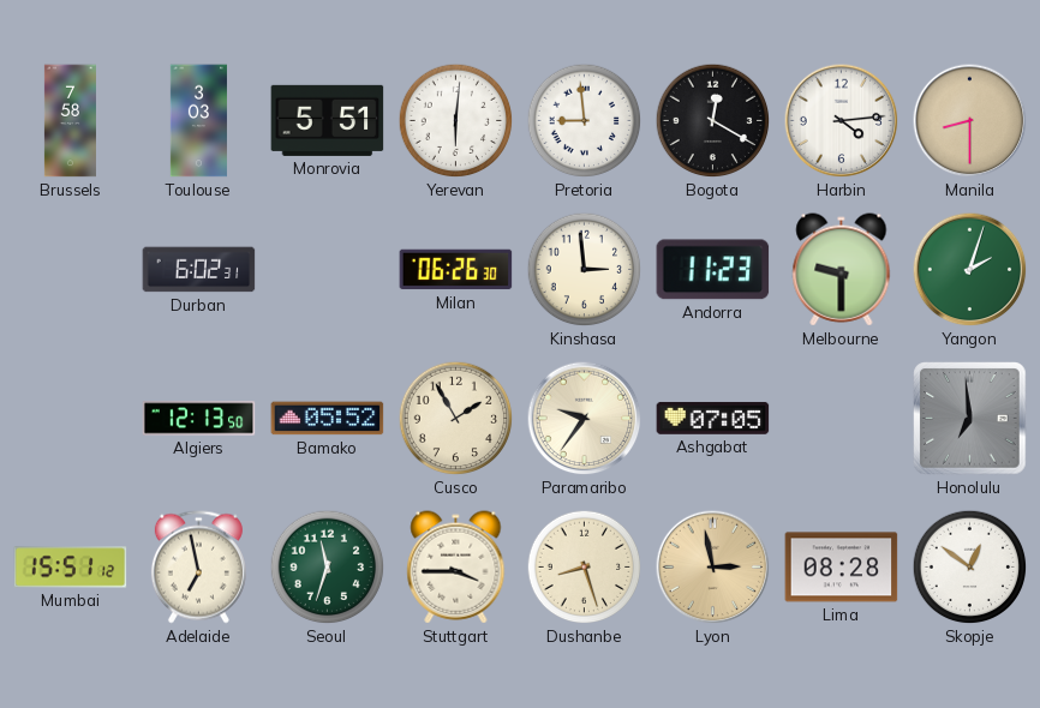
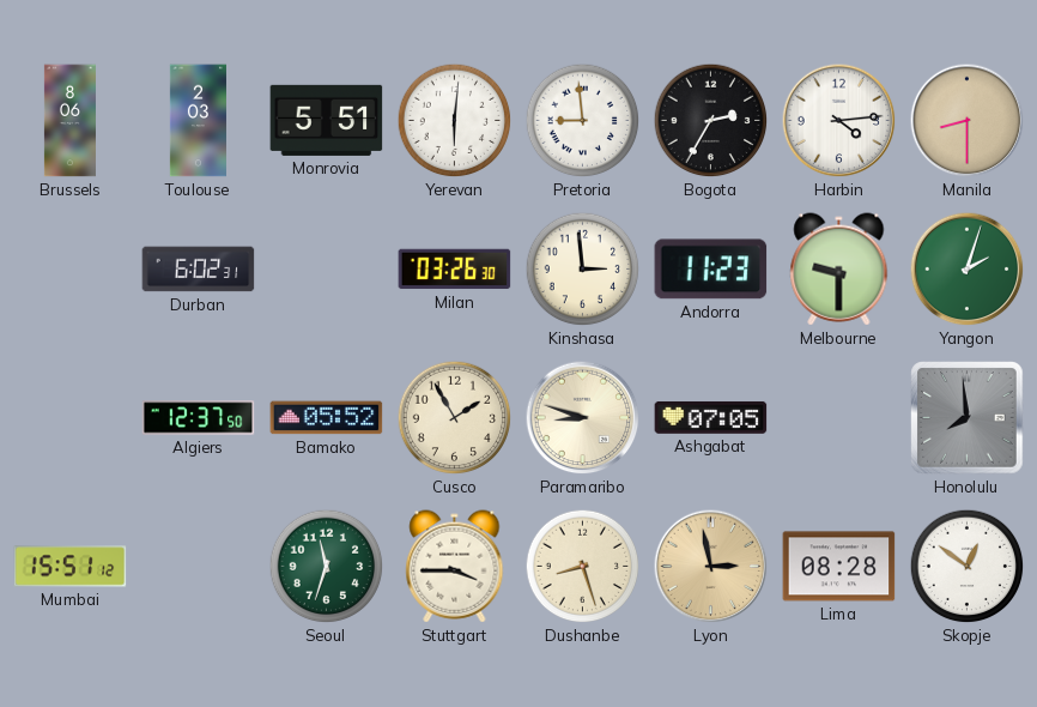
Brussels: 7:58 -> 8:06 (69, 121)
Toulouse: 3:03 -> 2:03 (198, 121)
Bogota: 12:20 -> 2:35 (711, 121)
Milan: 06:26 -> 03:26 (455, 270)
Algiers: 12:13 -> 12:37 (199, 418)
Paramaribo: 9:36 -> 8:48 (583, 418)
Honolulu: 6:59 -> 7:59 (968, 418)
Adelaide: 6:58 -> none (198, 568)
